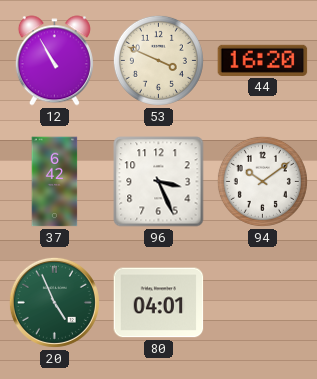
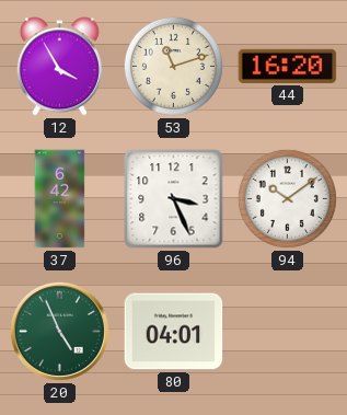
12: 10:55 -> 3:55 (59, 67)
53: 3:49 -> 11:12 (173, 66)
